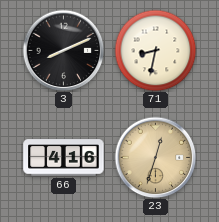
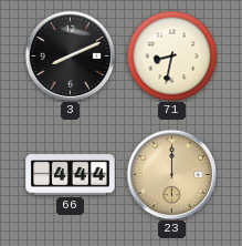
66: 4:16 -> 4:44 (71, 175)
23: 12:33 -> 12:00 (171, 174)
